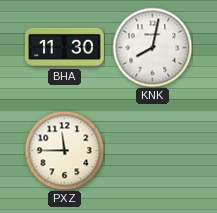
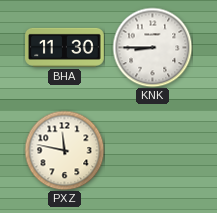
KNK: 8:02 -> 8:45 (152, 47)
PXZ: 11:45 -> 11:47 (64, 150)
